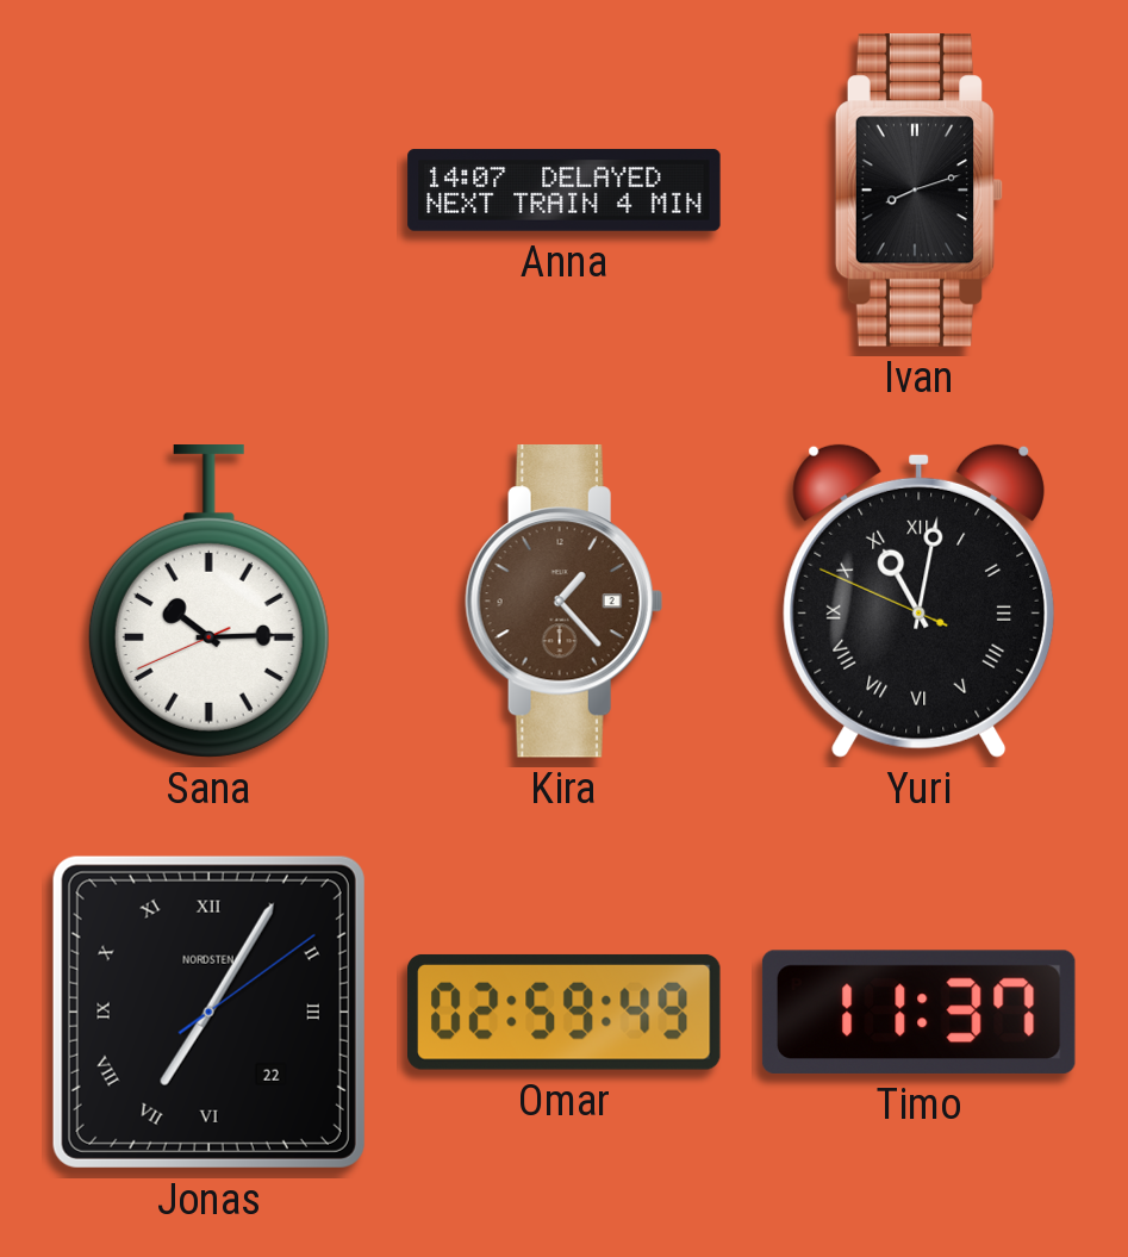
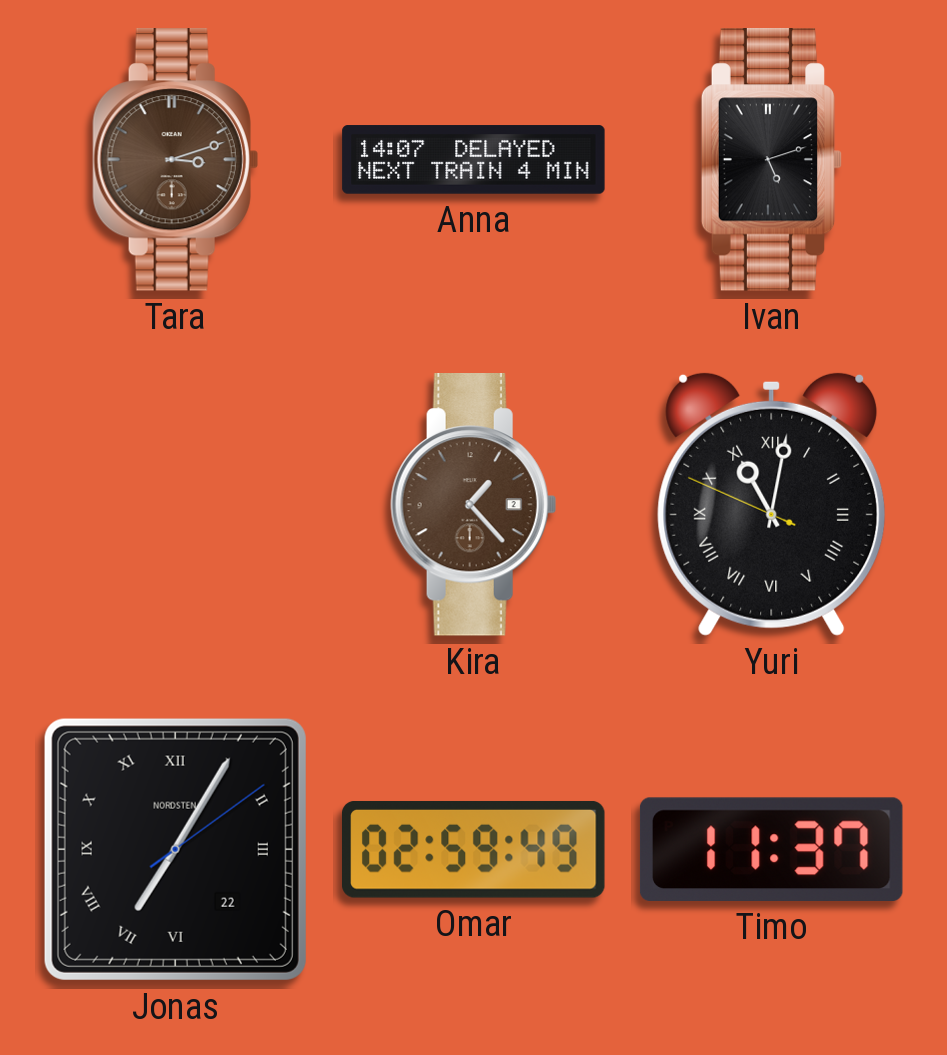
Tara: none -> 3:12 (175, 160)
Ivan: 8:12 -> 5:12 (772, 160)
Sana: 10:14 -> none (208, 602)
